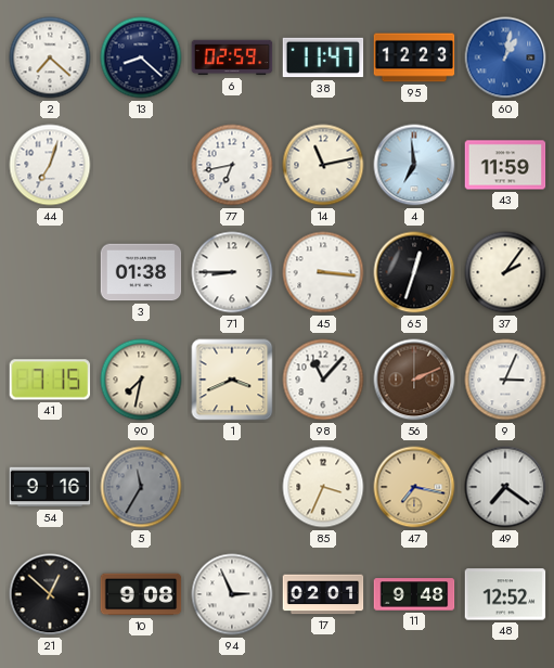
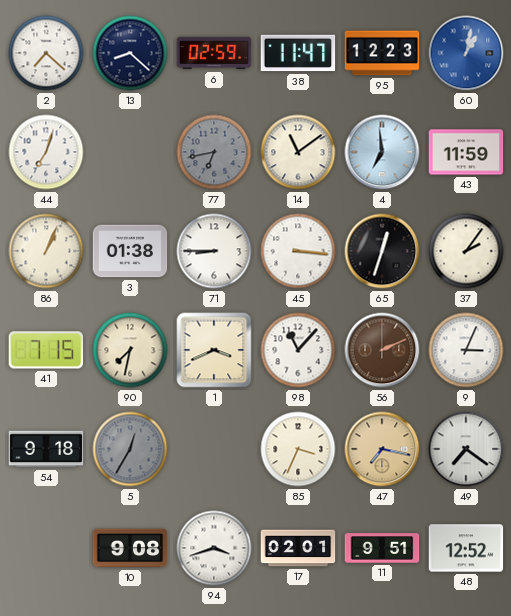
77 dial: white -> grey (214, 152)
14: 11:13 -> 11:09 (298, 152)
86: none -> 1:04 (46, 251)
54: 9:16 -> 9:18 (46, 449)
5: 11:35 -> 12:35 (130, 449)
21: 12:52 -> none (50, 594)
94: 2:56 -> 3:42 (214, 548)
11: 9:48 -> 9:51 (382, 548)
